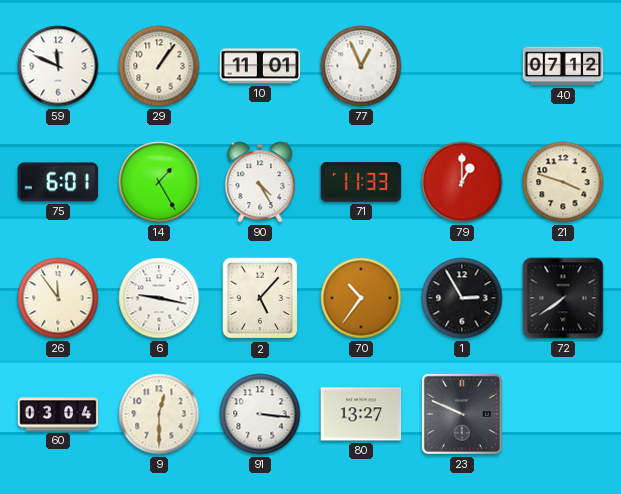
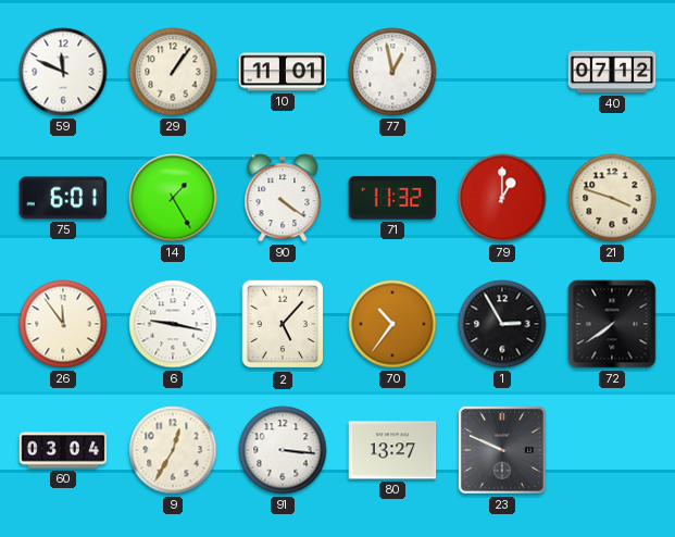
77: 12:56 -> 12:58 (392, 72)
90: 4:25 -> 4:21 (283, 198)
71: 11:33 -> 11:32 (392, 198)
9: 12:30 -> 12:35 (173, 450)
